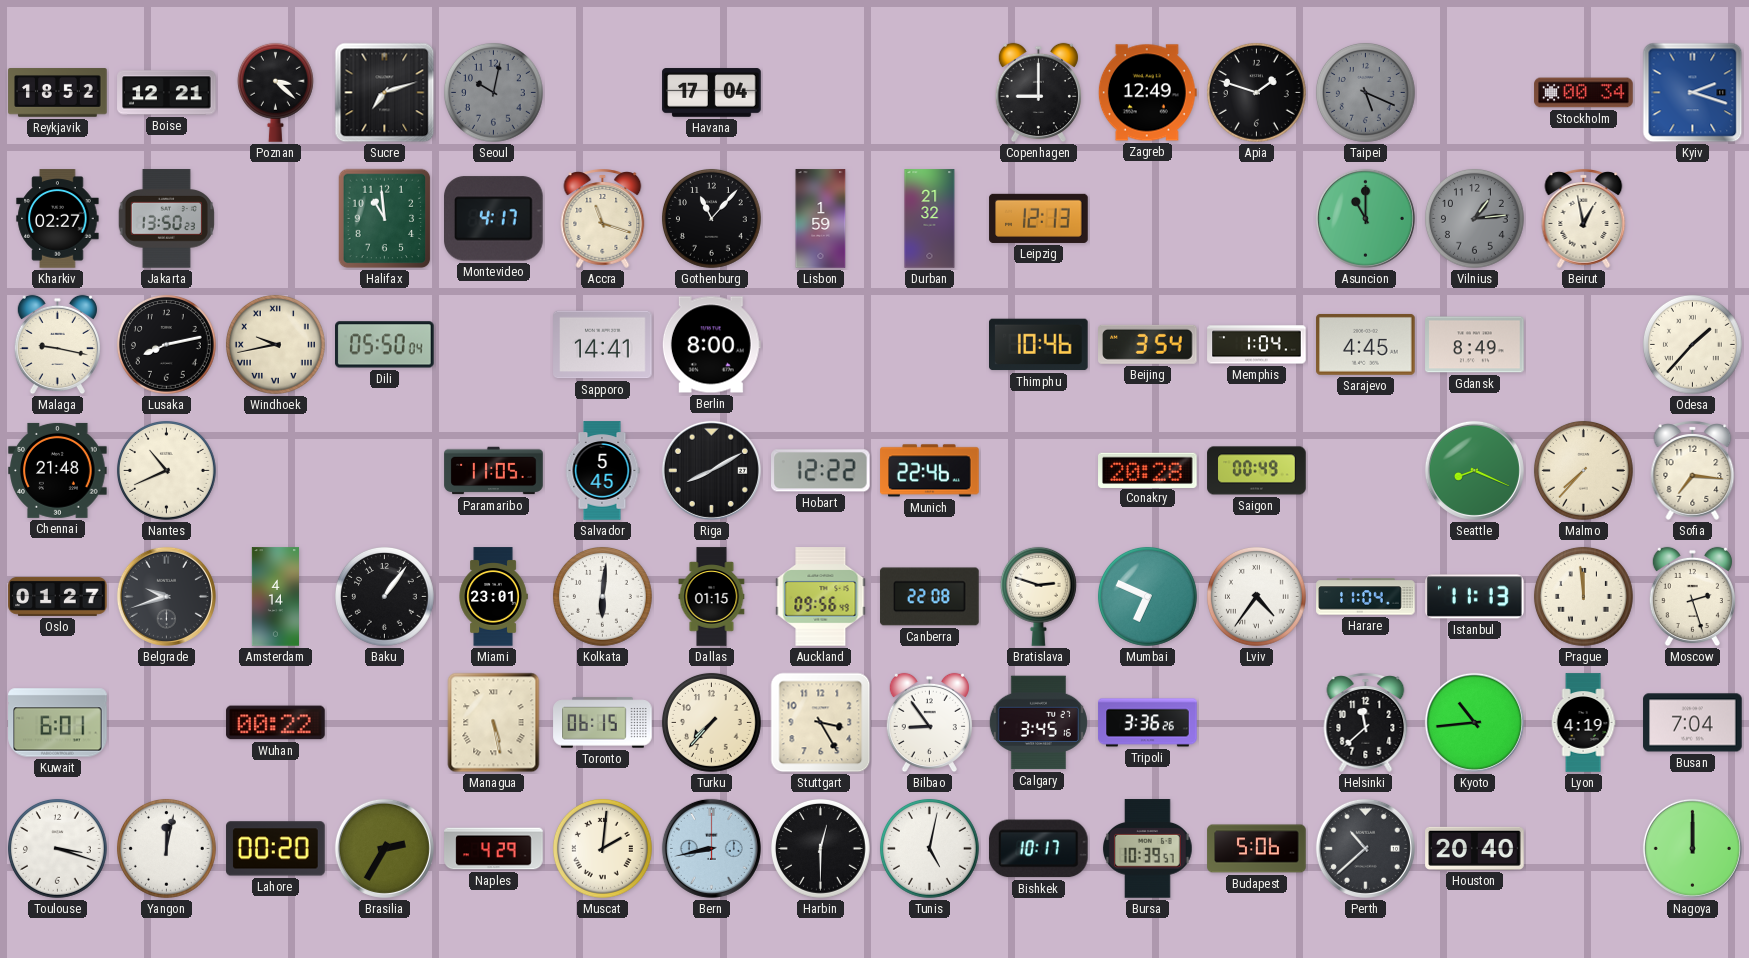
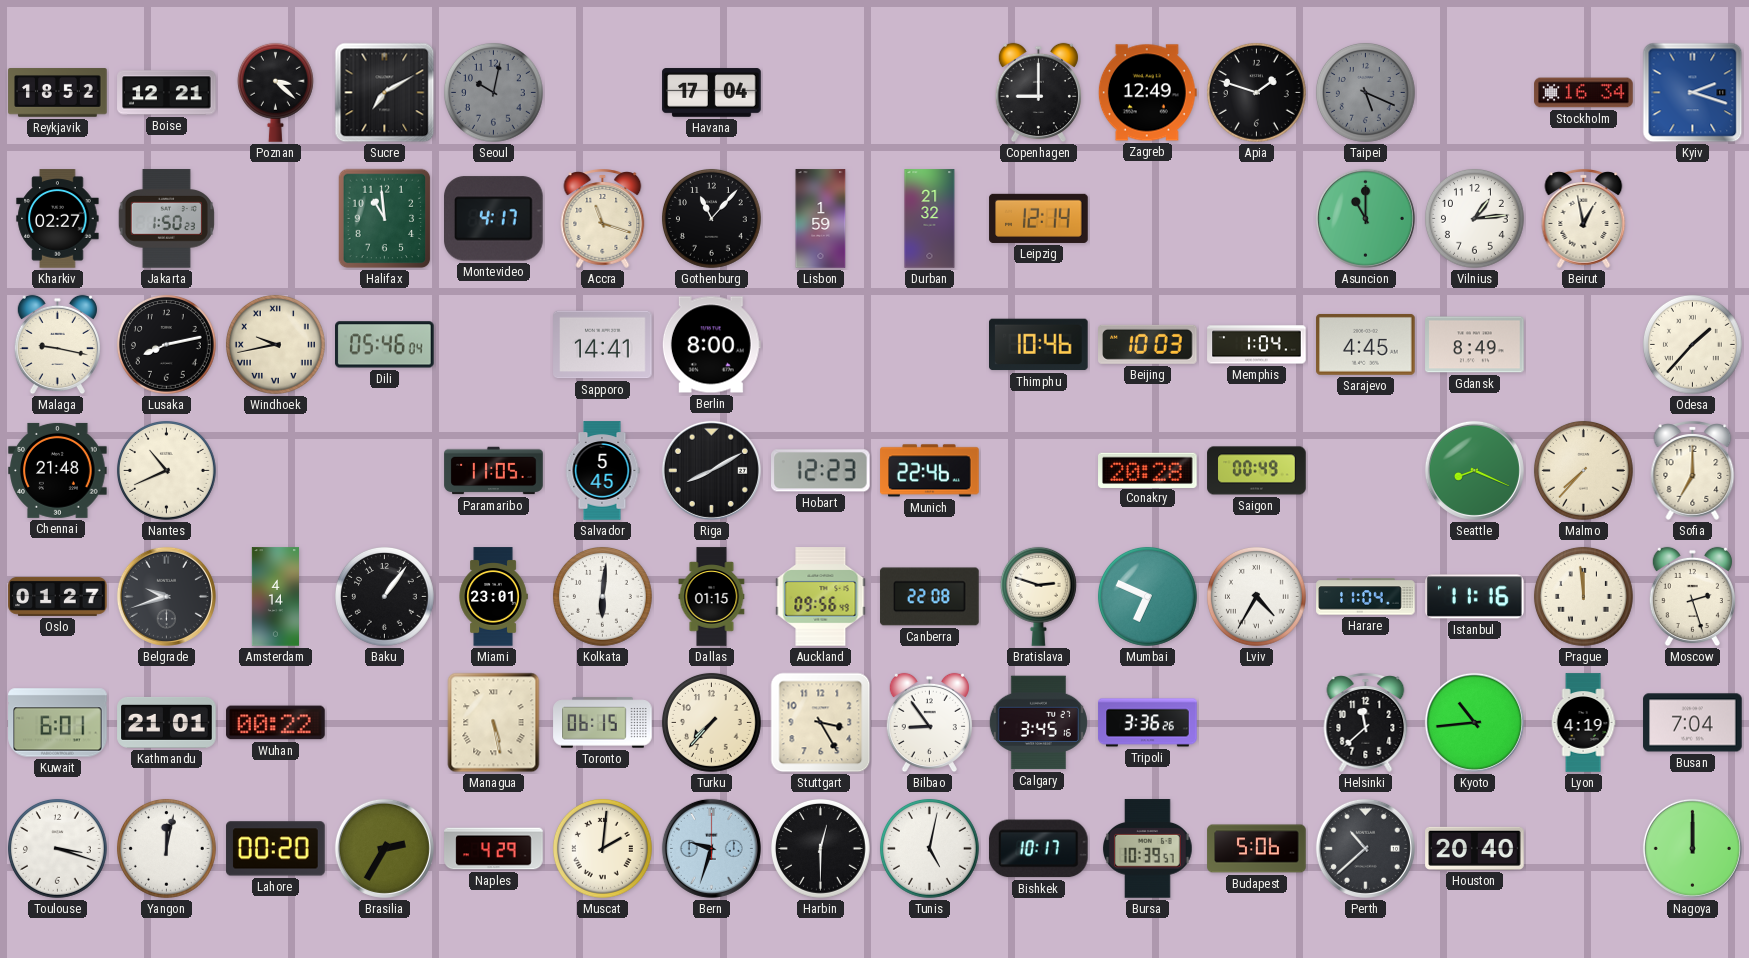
Sucre: 7:12 -> 7:10 (385, 93)
Stockholm: 00:34 -> 16:34 (1584, 93)
Jakarta: 13:50 -> 1:50 (166, 219)
Leipzig: 12:13 -> 12:14 (1039, 218)
Vilnius dial: grey -> white (1474, 218)
Dili: 05:50 -> 05:46 (385, 345)
Beijing: 3:54 -> 10:03 (1148, 344)
Hobart: 12:22 -> 12:23 (821, 471)
Sofia: 7:16 -> 7:00 (1693, 470)
Lviv: 4:36 -> 4:35 (1256, 596)
Istanbul: 11:13 -> 11:16 (1475, 597)
Kathmandu: none -> 21:01 (167, 722)
Bern: 8:43 -> 9:33 (711, 848)
